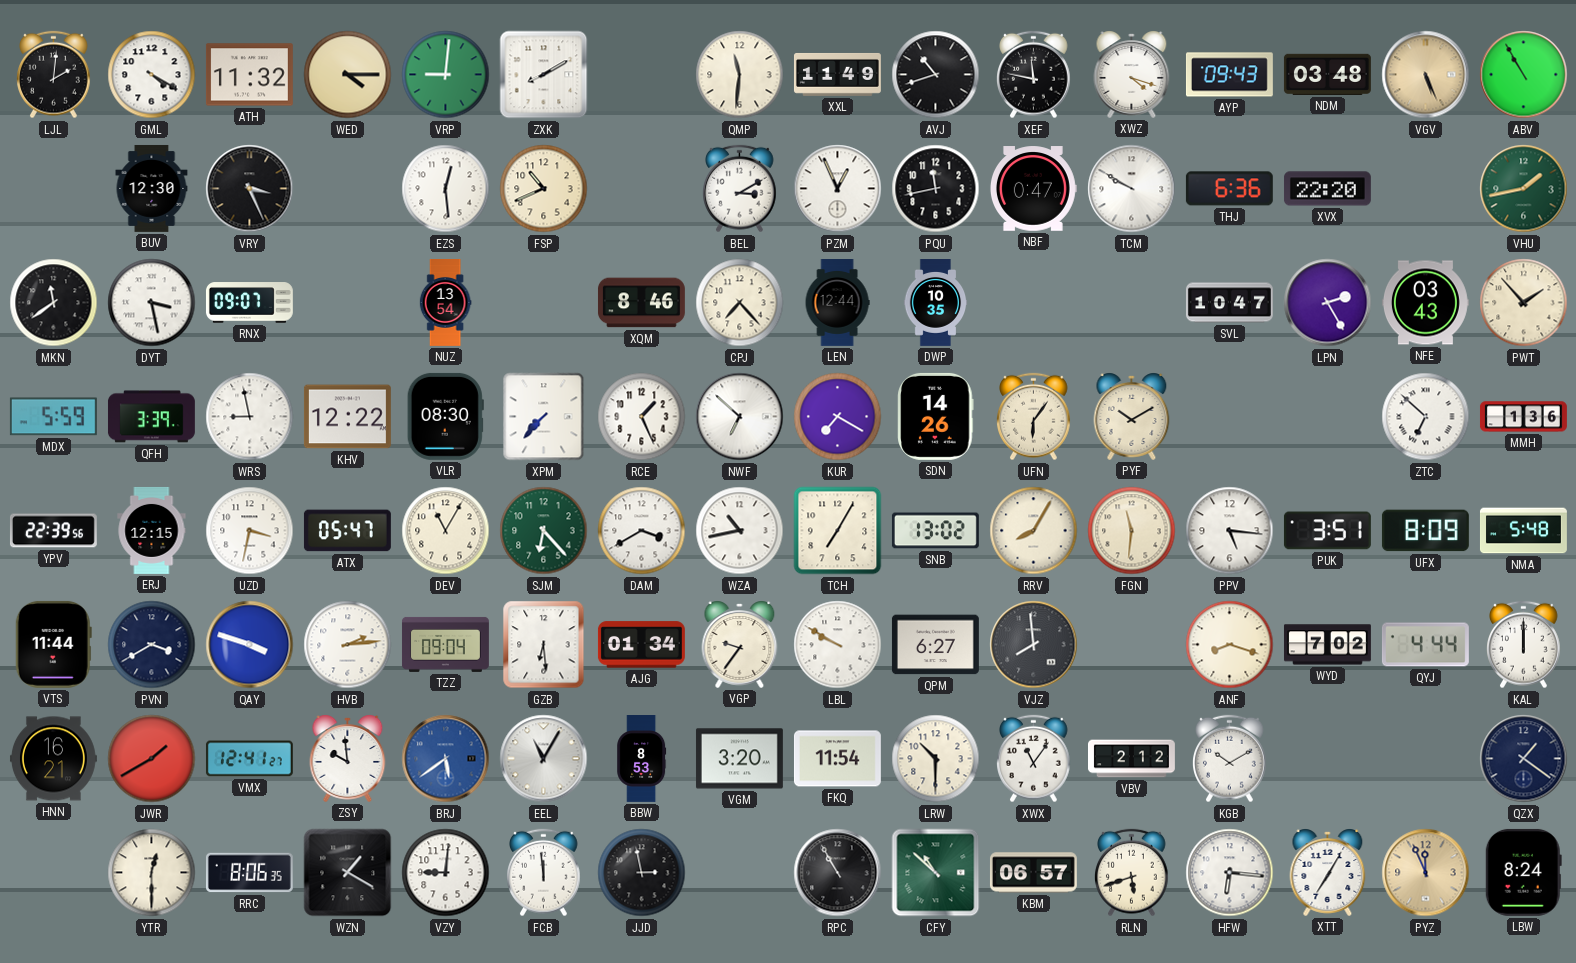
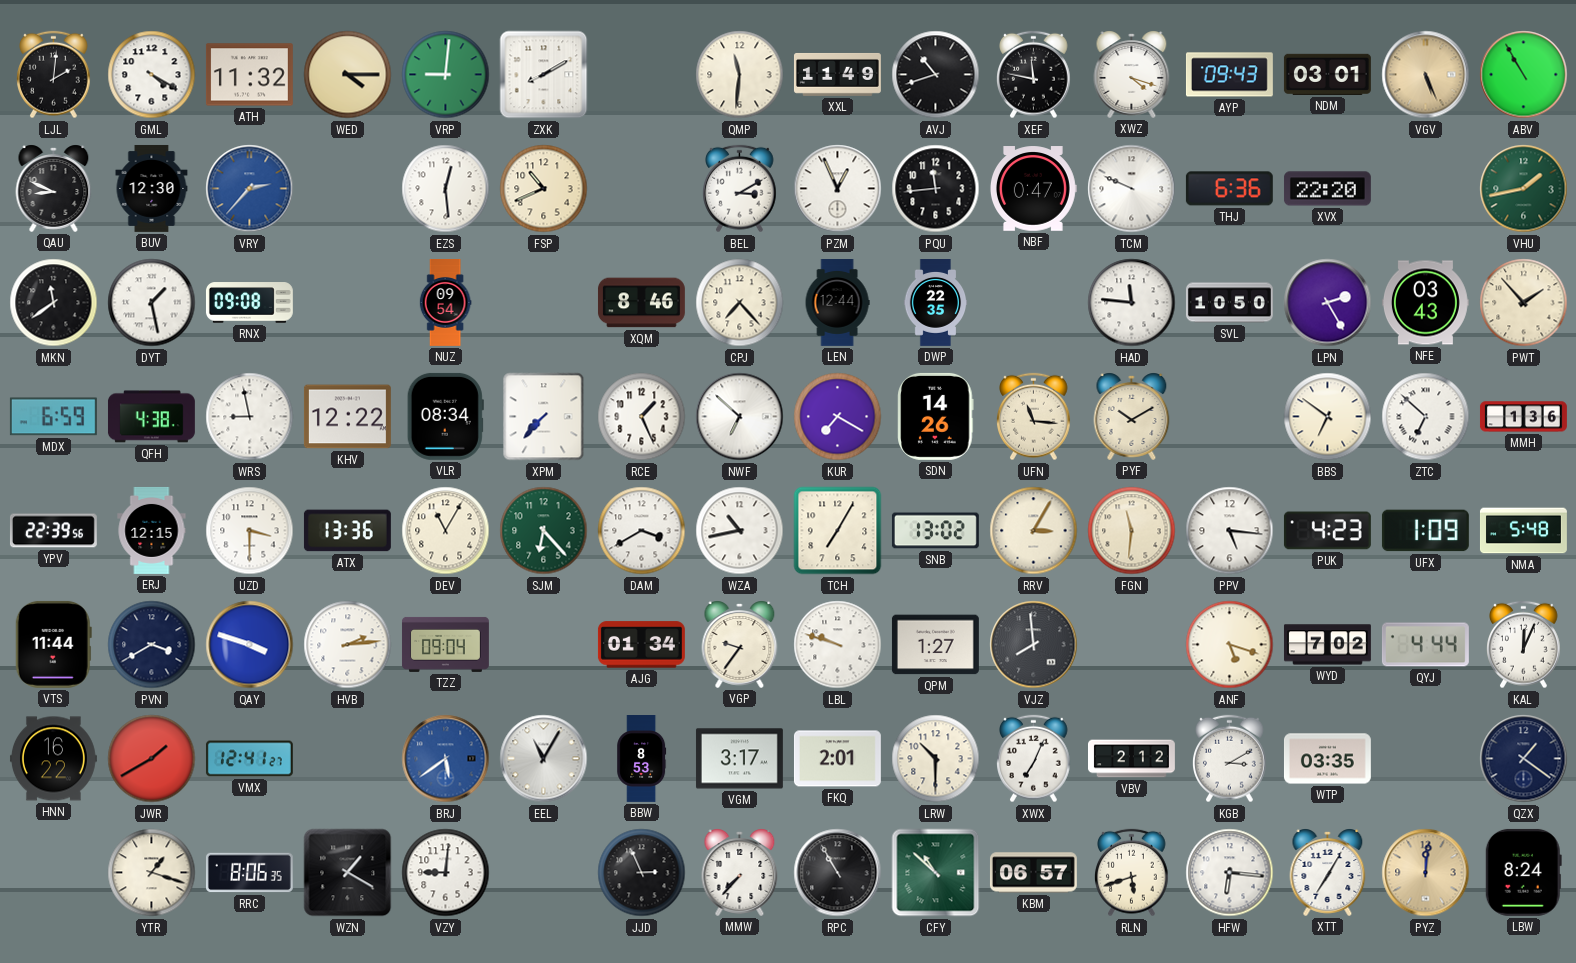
NDM: 03:48 -> 03:01 (1327, 74)
QAU: none -> 8:49 (54, 188)
VRY: 3:26 -> 2:37 (250, 189)
VRY dial: black -> blue (250, 189)
PQU: 11:43 -> 11:44 (936, 189)
TCM: 9:50 -> 9:49 (1132, 189)
DYT: 3:28 -> 1:28 (152, 303)
RNX: 09:07 -> 09:08 (249, 303)
NUZ: 13:54 -> 09:54 (445, 303)
DWP: 10:35 -> 22:35 (936, 303)
HAD: none -> 11:46 (1132, 303)
SVL: 10:47 -> 10:50 (1229, 303)
MDX: 5:59 -> 6:59 (53, 417)
QFH: 3:39 -> 4:38 (151, 417)
VLR: 08:30 -> 08:34 (445, 416)
UFN: 6:06 -> 11:16 (1034, 417)
BBS: none -> 6:51 (1328, 417)
UZD: 3:32 -> 3:30 (250, 531)
ATX: 05:47 -> 13:36 (347, 531)
RRV: 8:05 -> 3:05 (1034, 531)
PUK: 3:51 -> 4:23 (1327, 531)
UFX: 8:09 -> 1:09 (1425, 531)
GZB: 6:29 -> none (544, 645)
LBL: 9:50 -> 9:48 (838, 645)
QPM: 6:27 -> 1:27 (935, 645)
ANF: 8:18 -> 5:18 (1230, 645)
KAL: 12:00 -> 12:04 (1524, 645)
HNN: 16:21 -> 16:22 (53, 759)
ZSY: 9:59 -> none (348, 758)
VGM: 3:20 -> 3:17 (739, 759)
FKQ: 11:54 -> 2:01 (837, 759)
XWX: 11:06 -> 7:04 (1034, 759)
KGB: 10:10 -> 3:10 (1230, 759)
WTP: none -> 03:35 (1327, 759)
YTR: 12:30 -> 1:18 (152, 873)
FCB: 11:59 -> none (544, 873)
JJD: 2:58 -> 2:56 (642, 873)
MMW: none -> 7:37 (740, 872)
PYZ: 11:56 -> 12:01 (1426, 873)
